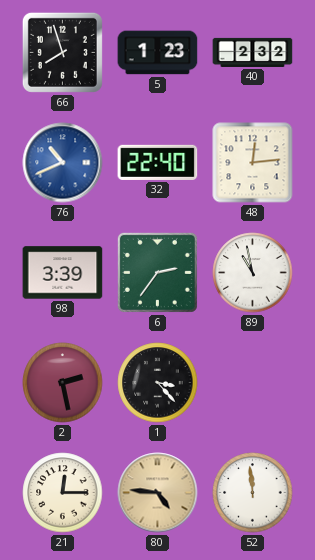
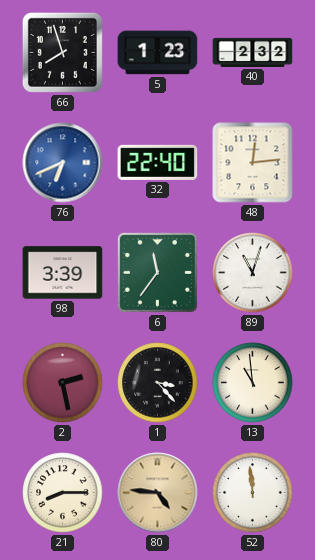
76: 10:41 -> 6:41 (63, 163)
6: 2:36 -> 11:36 (157, 272)
89: 10:58 -> 11:03 (253, 273)
13: none -> 10:59 (253, 383)
21: 12:15 -> 8:15 (63, 493)
